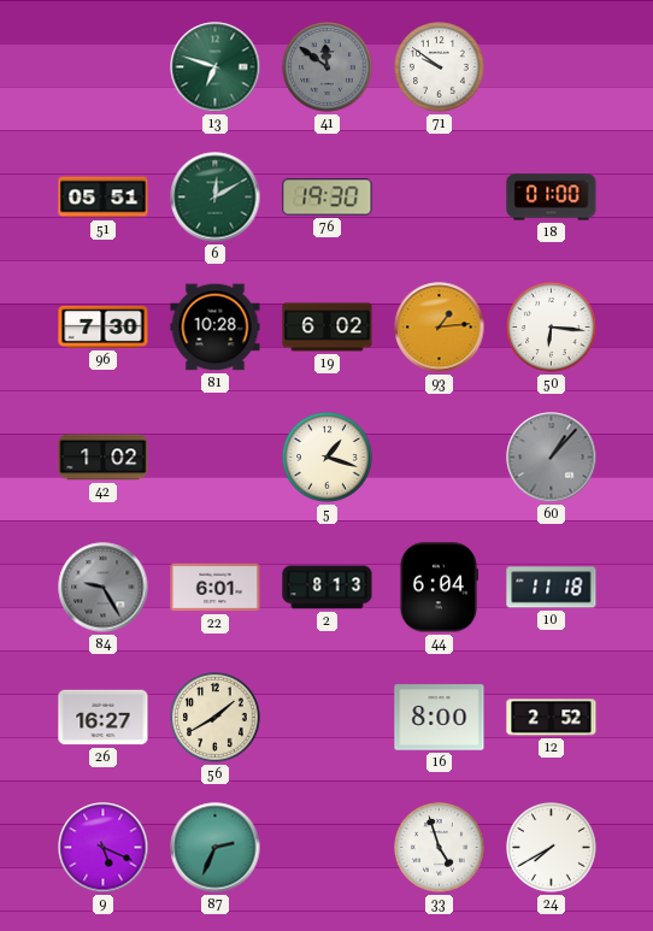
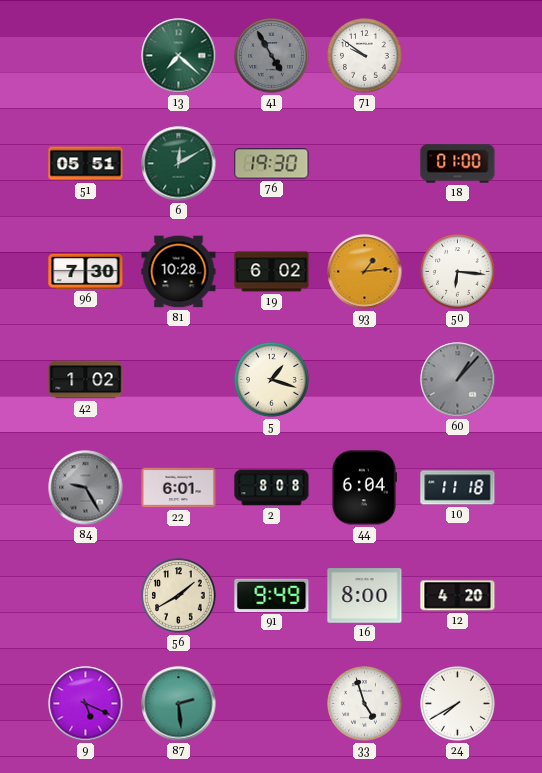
13: 6:48 -> 7:22 (179, 56)
41: 11:51 -> 4:55 (272, 56)
2: 8:13 -> 8:08 (272, 488)
26: 16:27 -> none (104, 718)
91: none -> 9:49 (272, 595)
12: 2:52 -> 4:20 (458, 596)
87: 2:34 -> 2:29 (179, 704)
